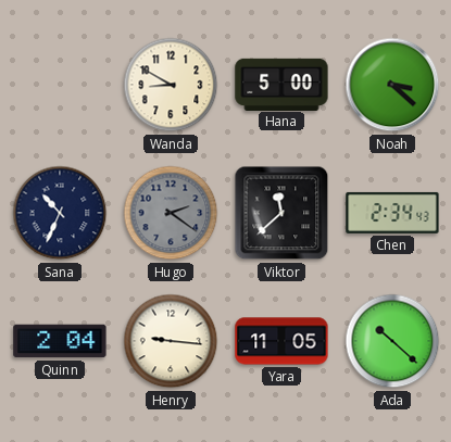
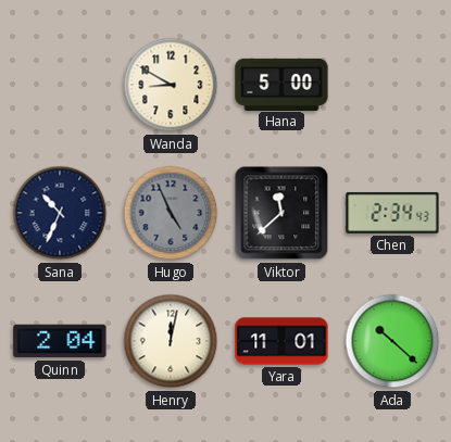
Noah: 3:22 -> none (392, 85)
Hugo: 2:21 -> 4:56 (171, 213)
Henry: 9:16 -> 12:02 (171, 341)
Yara: 11:05 -> 11:01 (281, 341)
